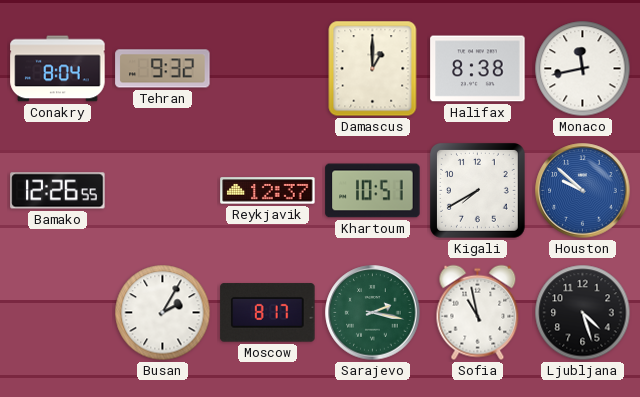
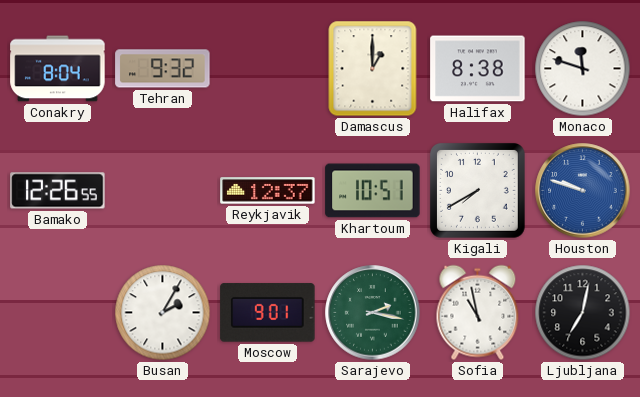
Monaco: 11:43 -> 11:48 (583, 69)
Houston: 9:52 -> 9:48 (583, 191)
Moscow: 8:17 -> 9:01 (268, 313)
Ljubljana: 4:27 -> 7:02 (583, 313)
